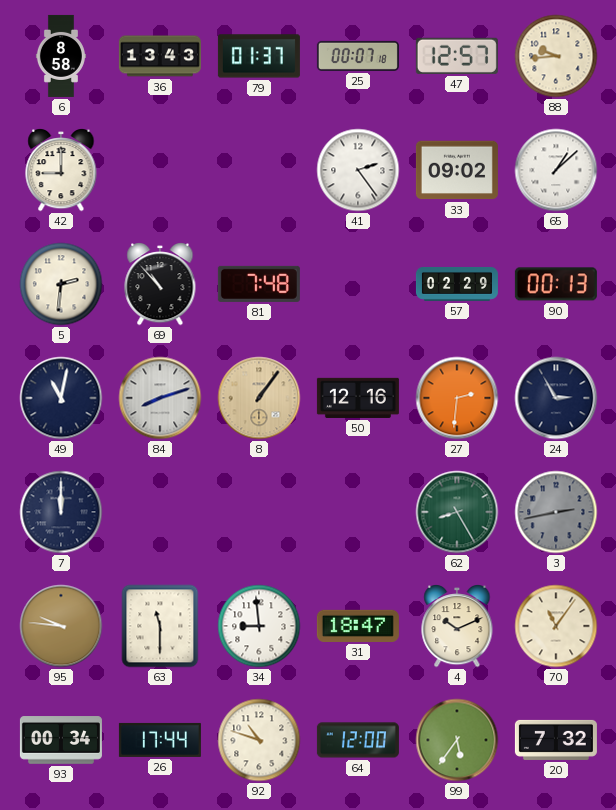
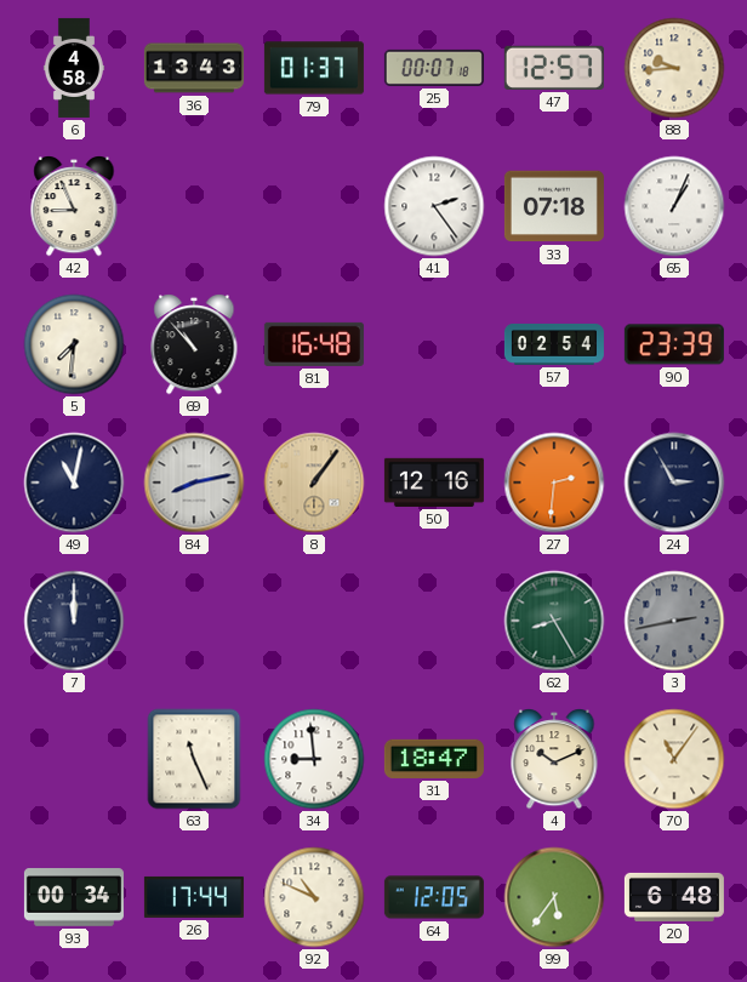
6: 8:58 -> 4:58 (74, 68)
42: 9:00 -> 8:56 (74, 207)
33: 09:02 -> 07:18 (554, 206)
65: 1:08 -> 1:04 (674, 206)
5: 2:31 -> 7:31 (74, 344)
81: 7:48 -> 16:48 (314, 344)
57: 02:29 -> 02:54 (554, 344)
90: 00:13 -> 23:39 (674, 344)
84: 8:12 -> 8:13 (194, 483)
95: 9:46 -> none (61, 626)
63: 11:30 -> 11:26 (194, 759)
92: 10:48 -> 10:49 (314, 897)
64: 12:00 -> 12:05 (434, 897)
20: 7:32 -> 6:48 (674, 897)
